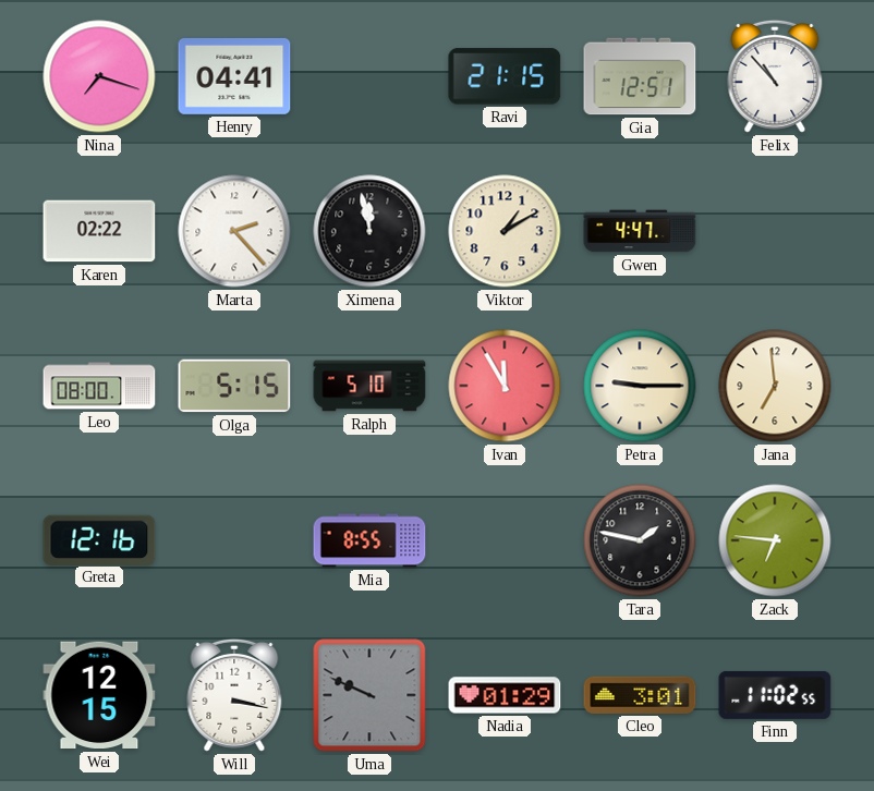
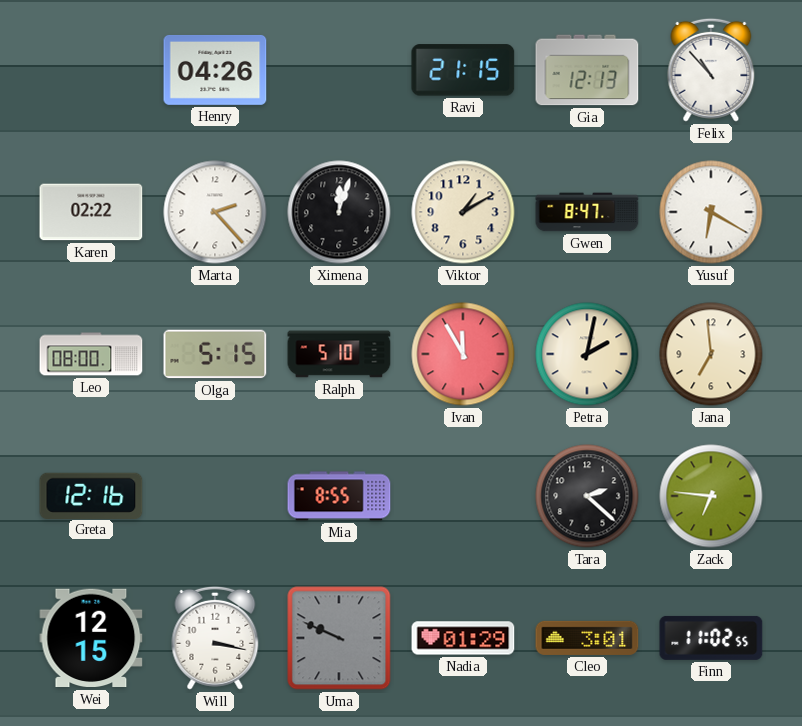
Nina: 7:18 -> none (99, 76)
Henry: 04:41 -> 04:26 (215, 70)
Gia: 12:51 -> 12:13 (587, 70)
Ximena: 11:58 -> 12:03 (339, 212)
Gwen: 4:47 -> 8:47 (587, 212)
Yusuf: none -> 6:20 (711, 212)
Petra: 9:15 -> 2:02 (587, 354)
Tara: 1:47 -> 2:22 (587, 496)
